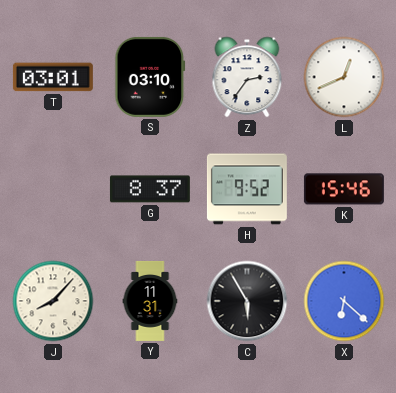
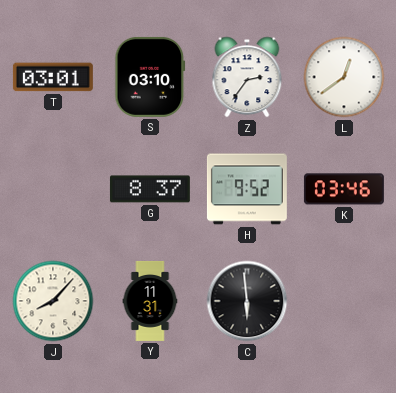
L: 12:41 -> 12:39 (344, 77)
K: 15:46 -> 03:46 (344, 189)
C: 5:55 -> 5:59 (247, 301)
X: 6:22 -> none (344, 301)
